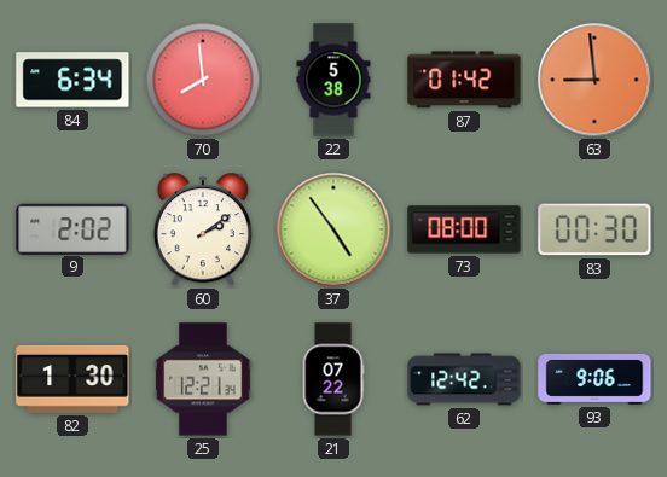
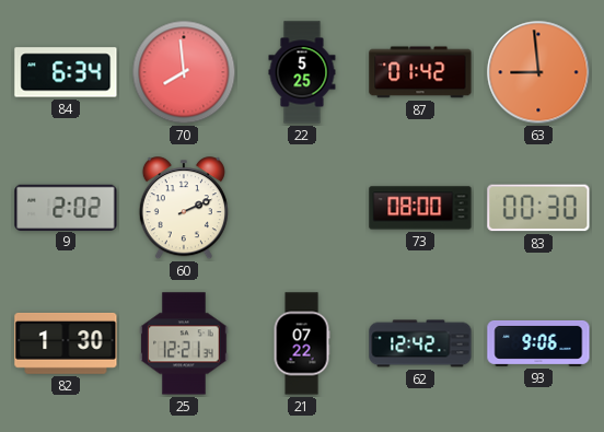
22: 5:38 -> 5:25 (302, 72)
60: 2:09 -> 2:11 (184, 209)
37: 4:54 -> none (333, 229)
